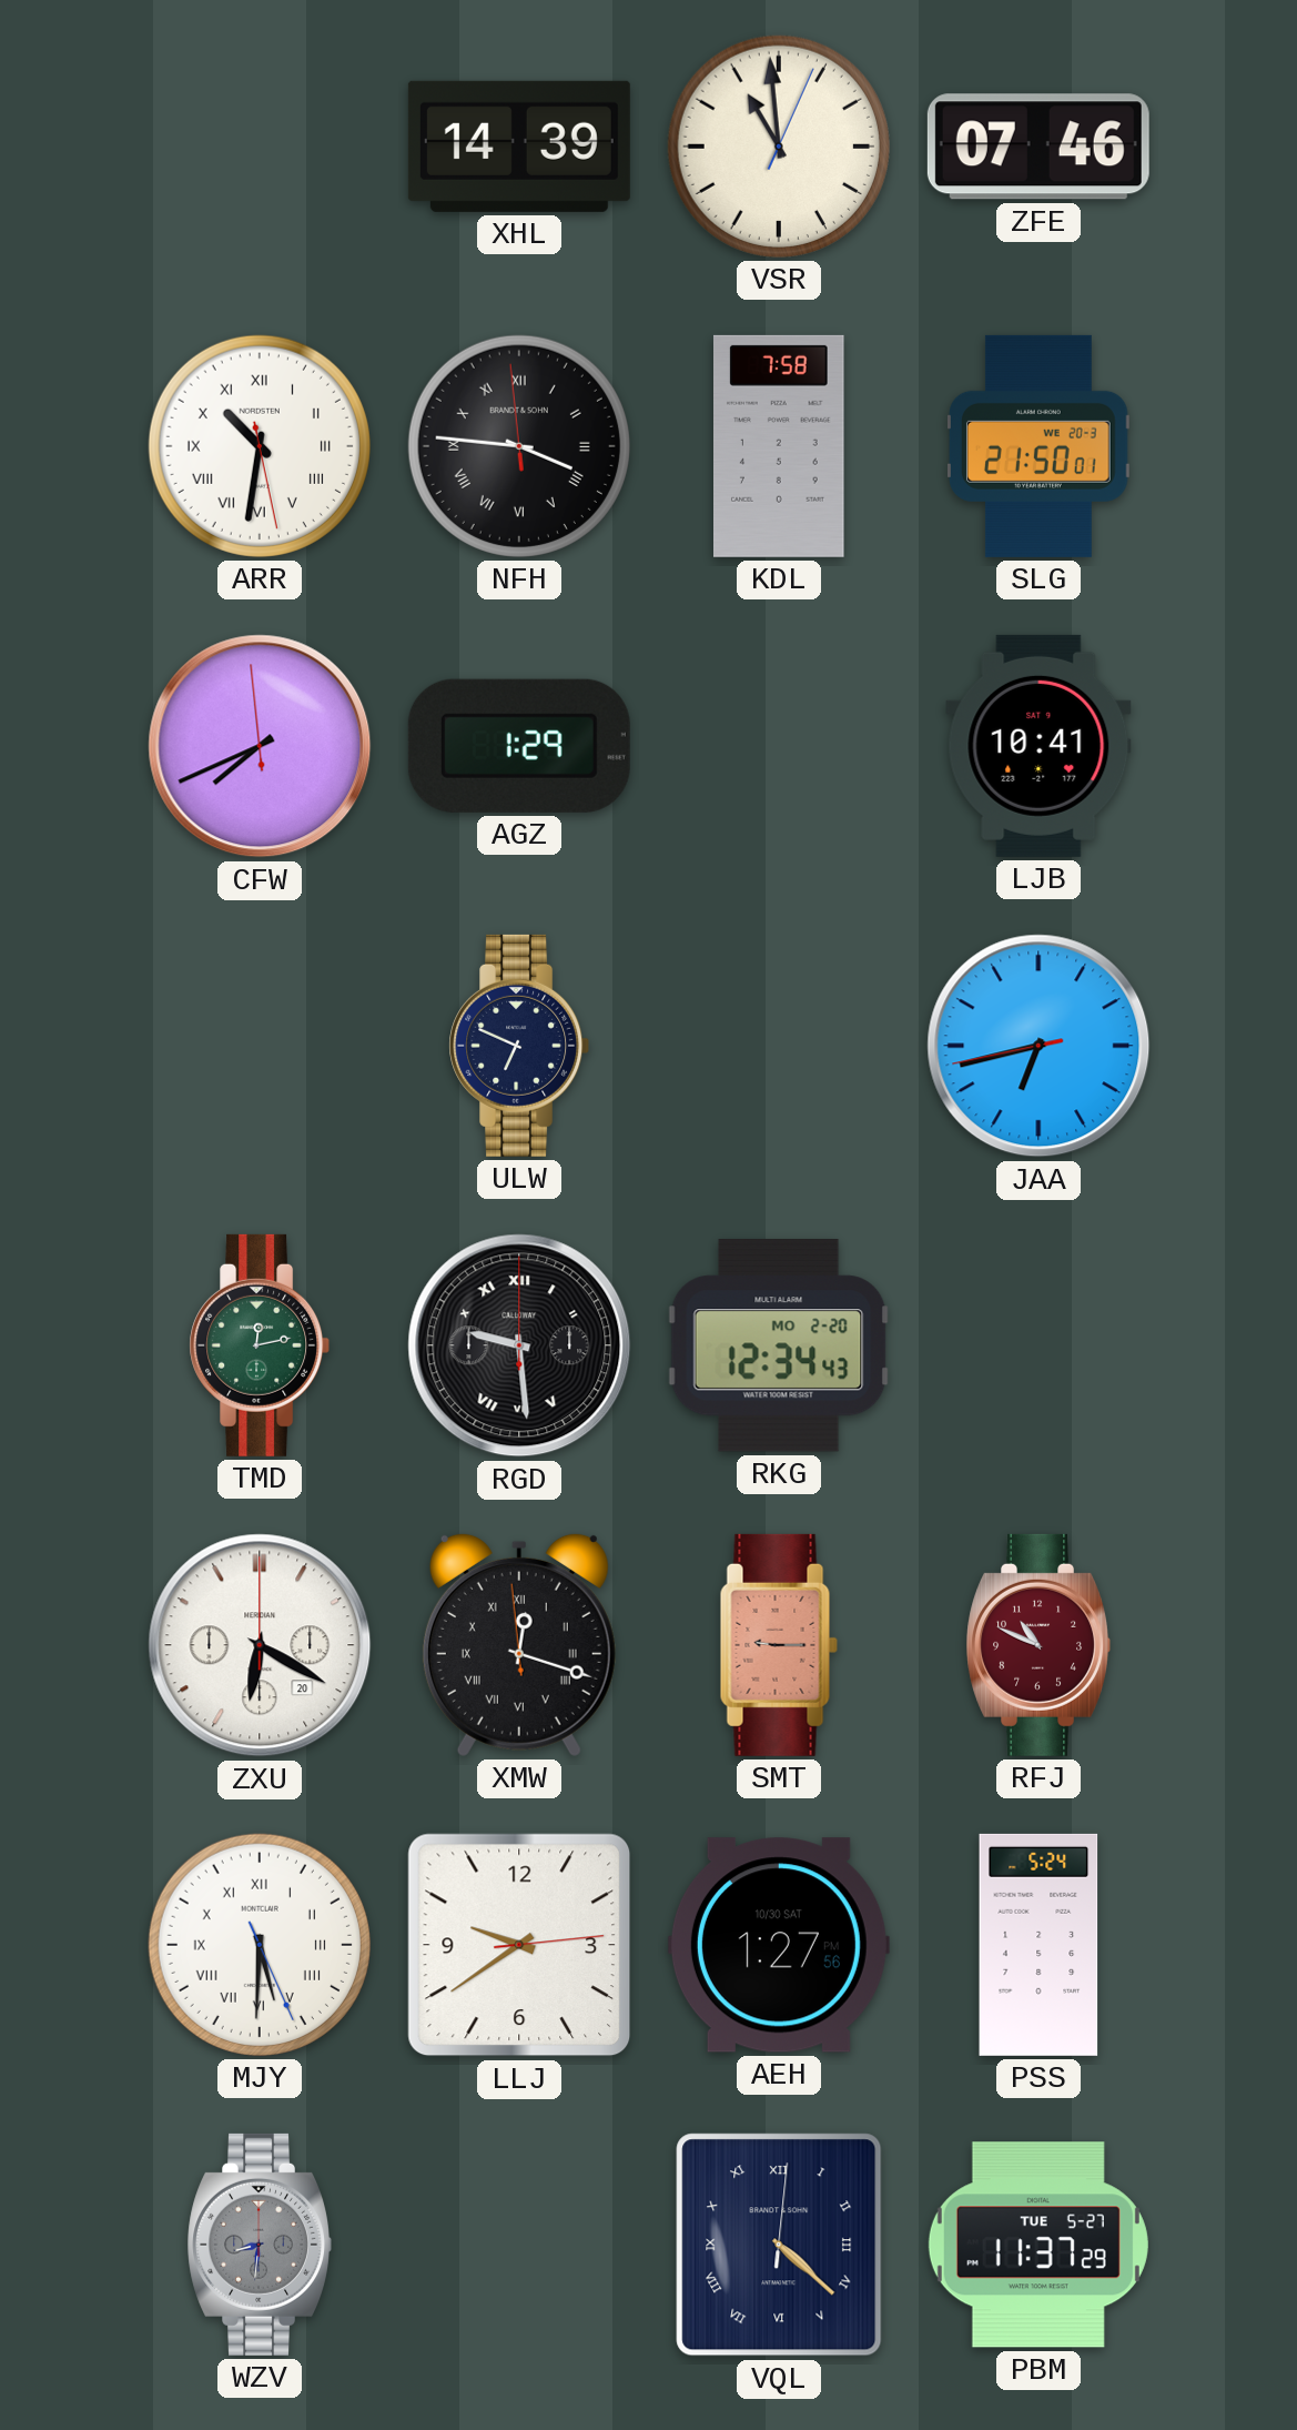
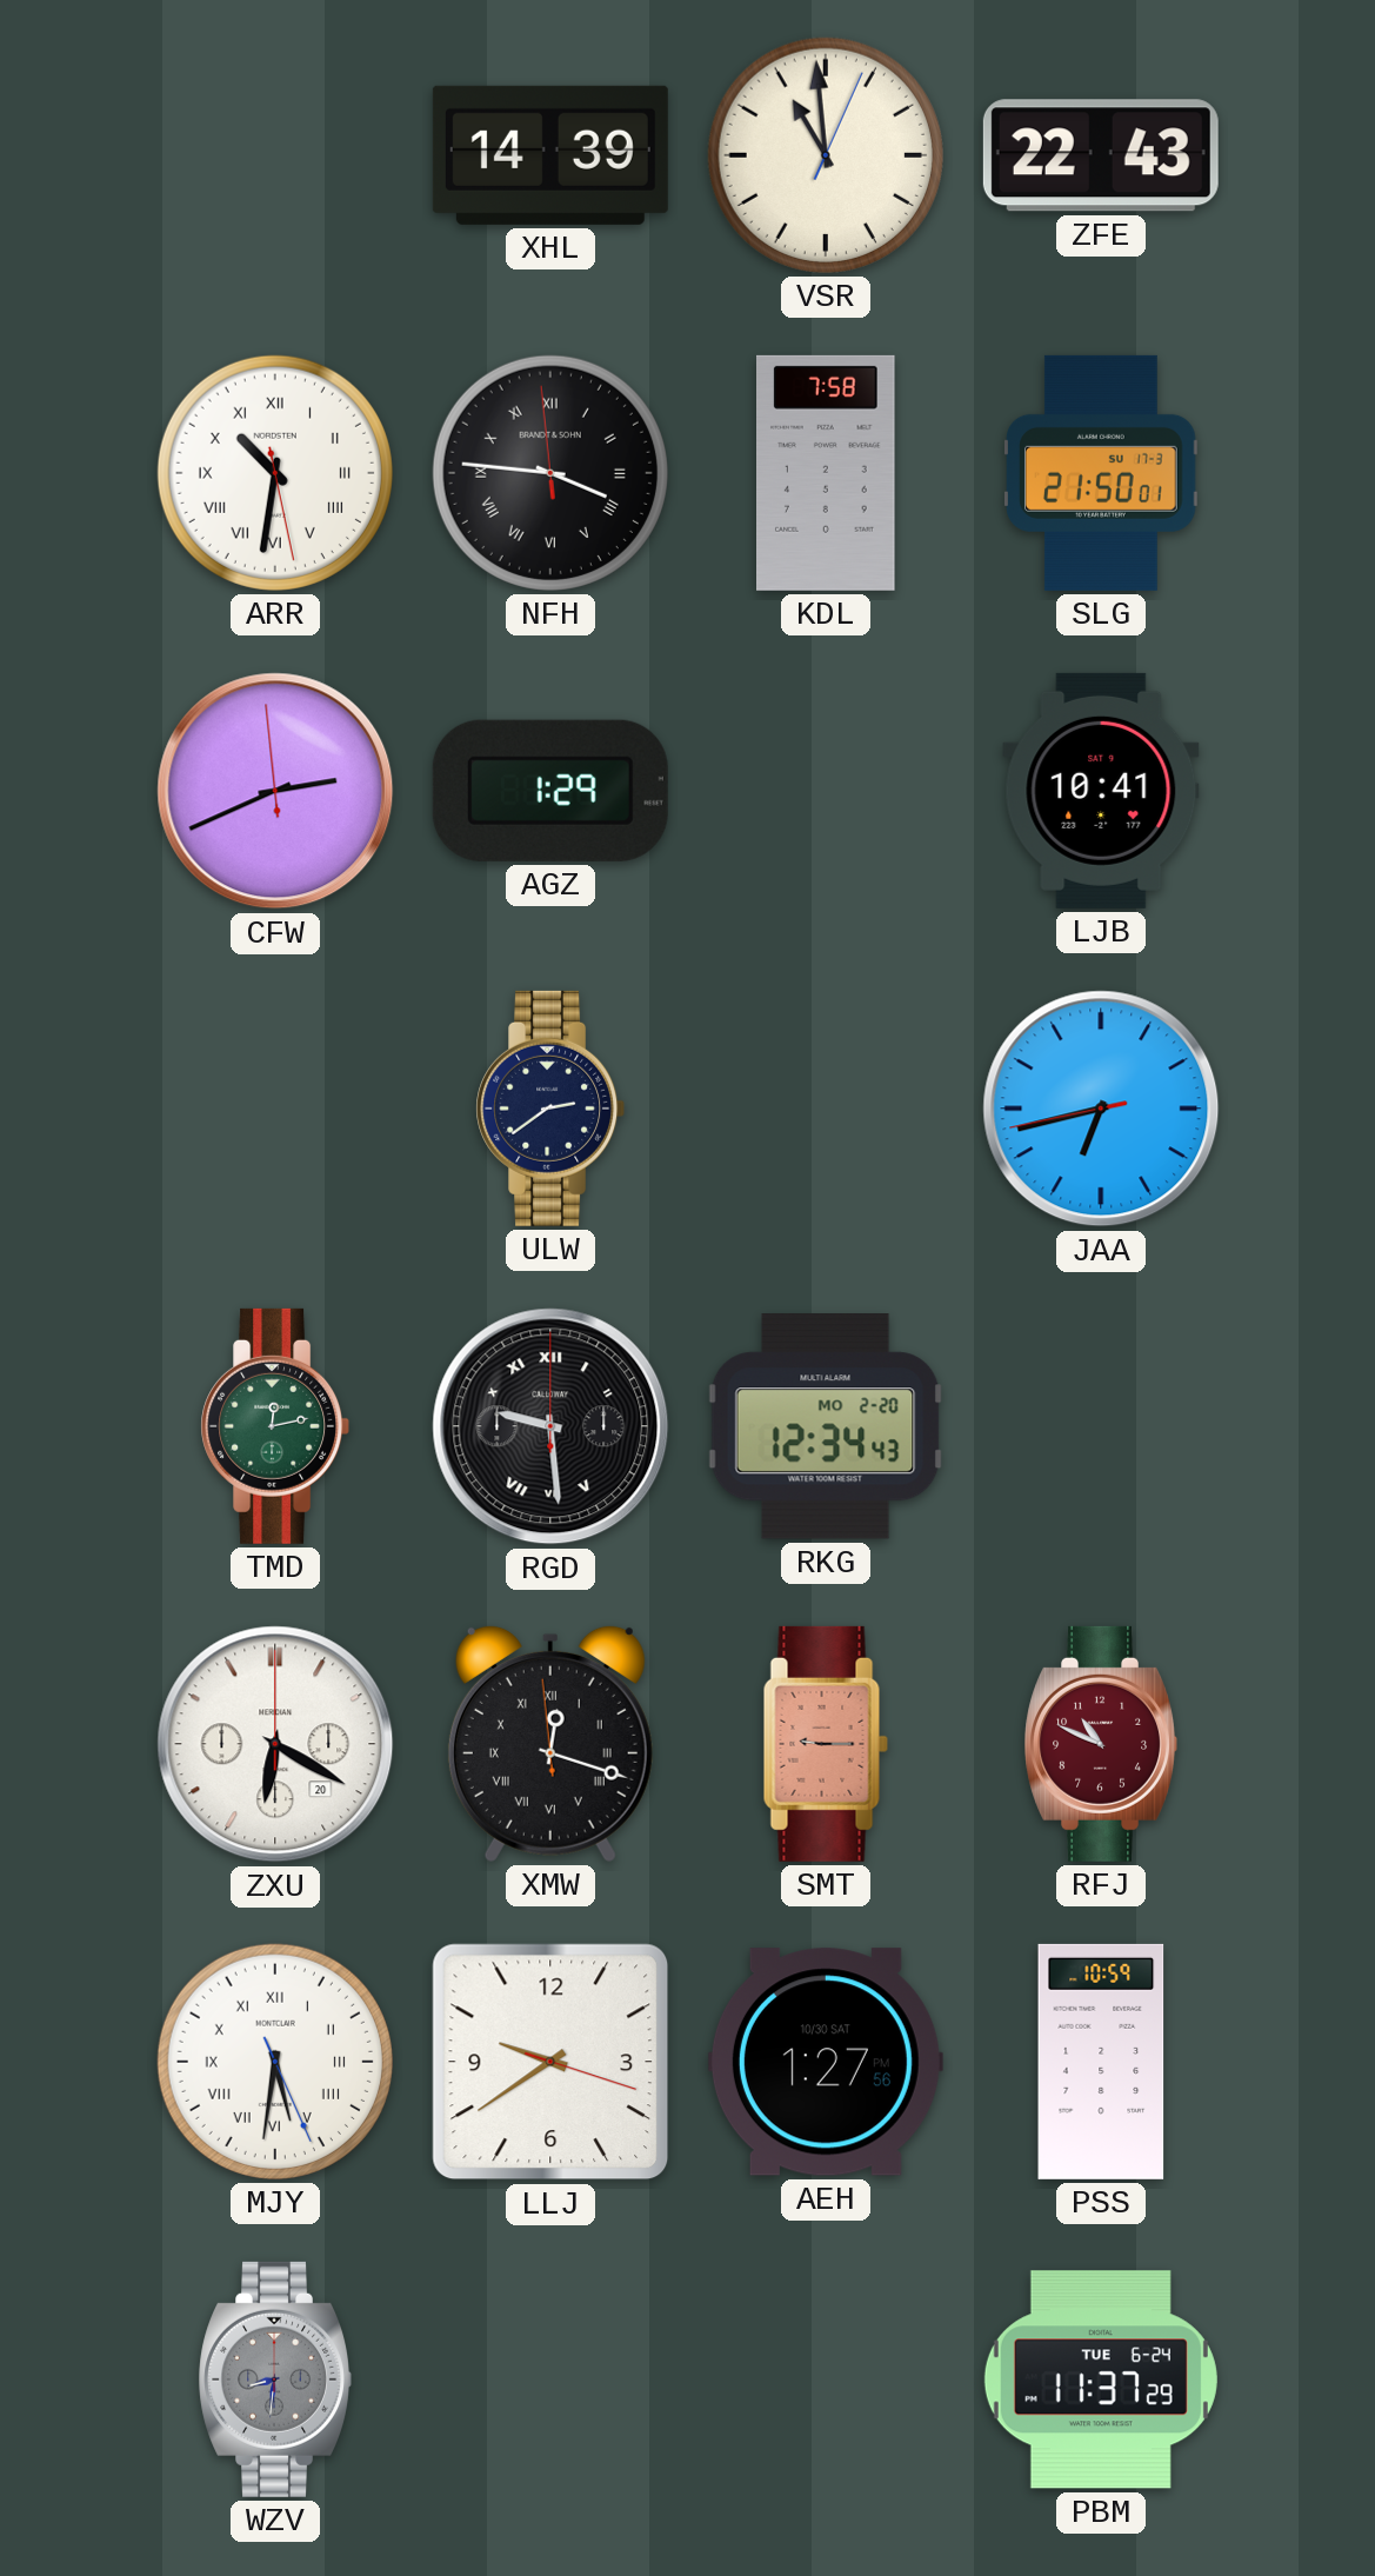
ZFE: 07:46 -> 22:43 (1101, 155)
SLG date: WE 20-3 -> SU 17-3 (1102, 473)
CFW: 7:40 -> 2:40 (275, 791)
ULW: 6:49 -> 2:39 (550, 1109)
MJY: 5:30 -> 5:31 (275, 2062)
LLJ: 9:39:14 -> 9:39:18 (550, 2062)
PSS: 5:24 -> 10:59 (1101, 2062)
VQL: 4:22 -> none (779, 2245)
PBM date: TUE 5-27 -> TUE 6-24 (1101, 2379)
